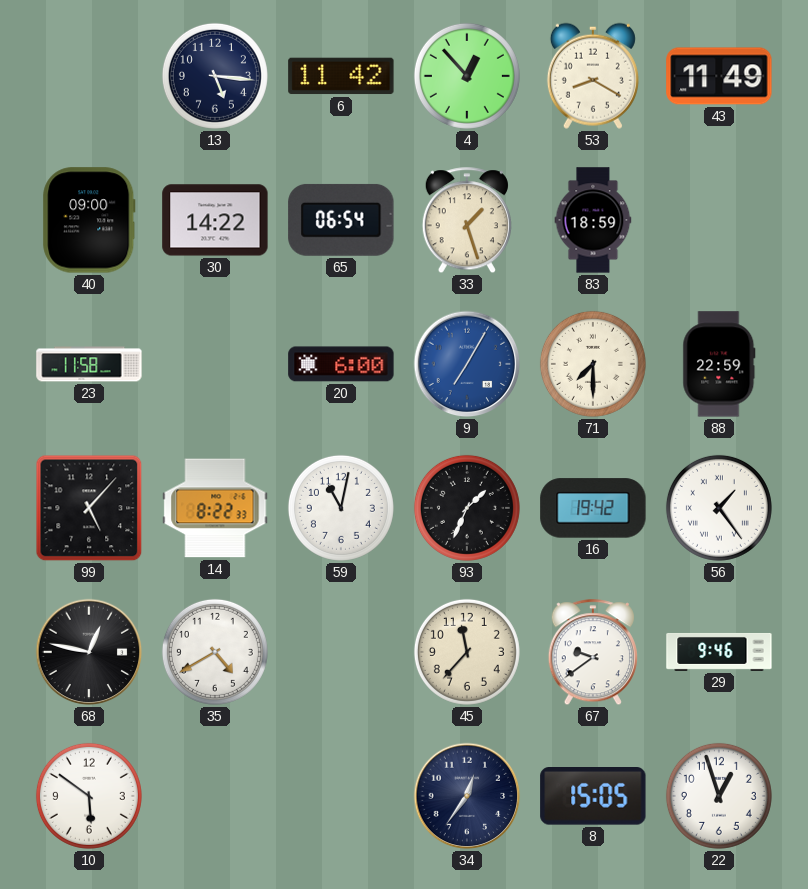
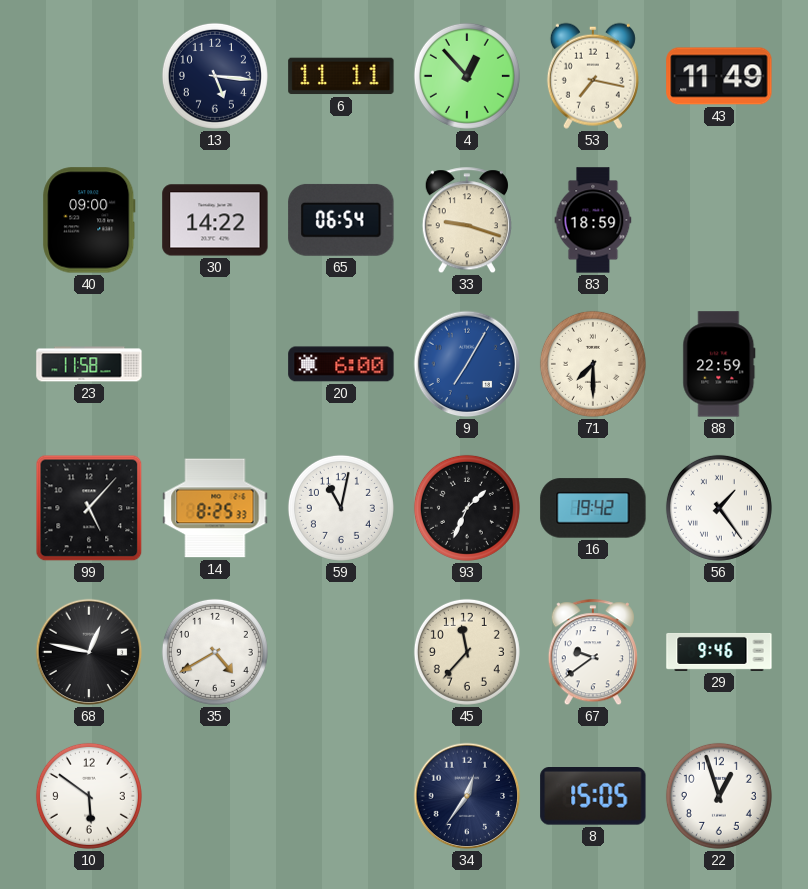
6: 11:42 -> 11:11 (341, 76)
53: 8:20 -> 7:17 (593, 76)
33: 1:27 -> 9:18 (467, 221)
14: 8:22 -> 8:25 (215, 508)
